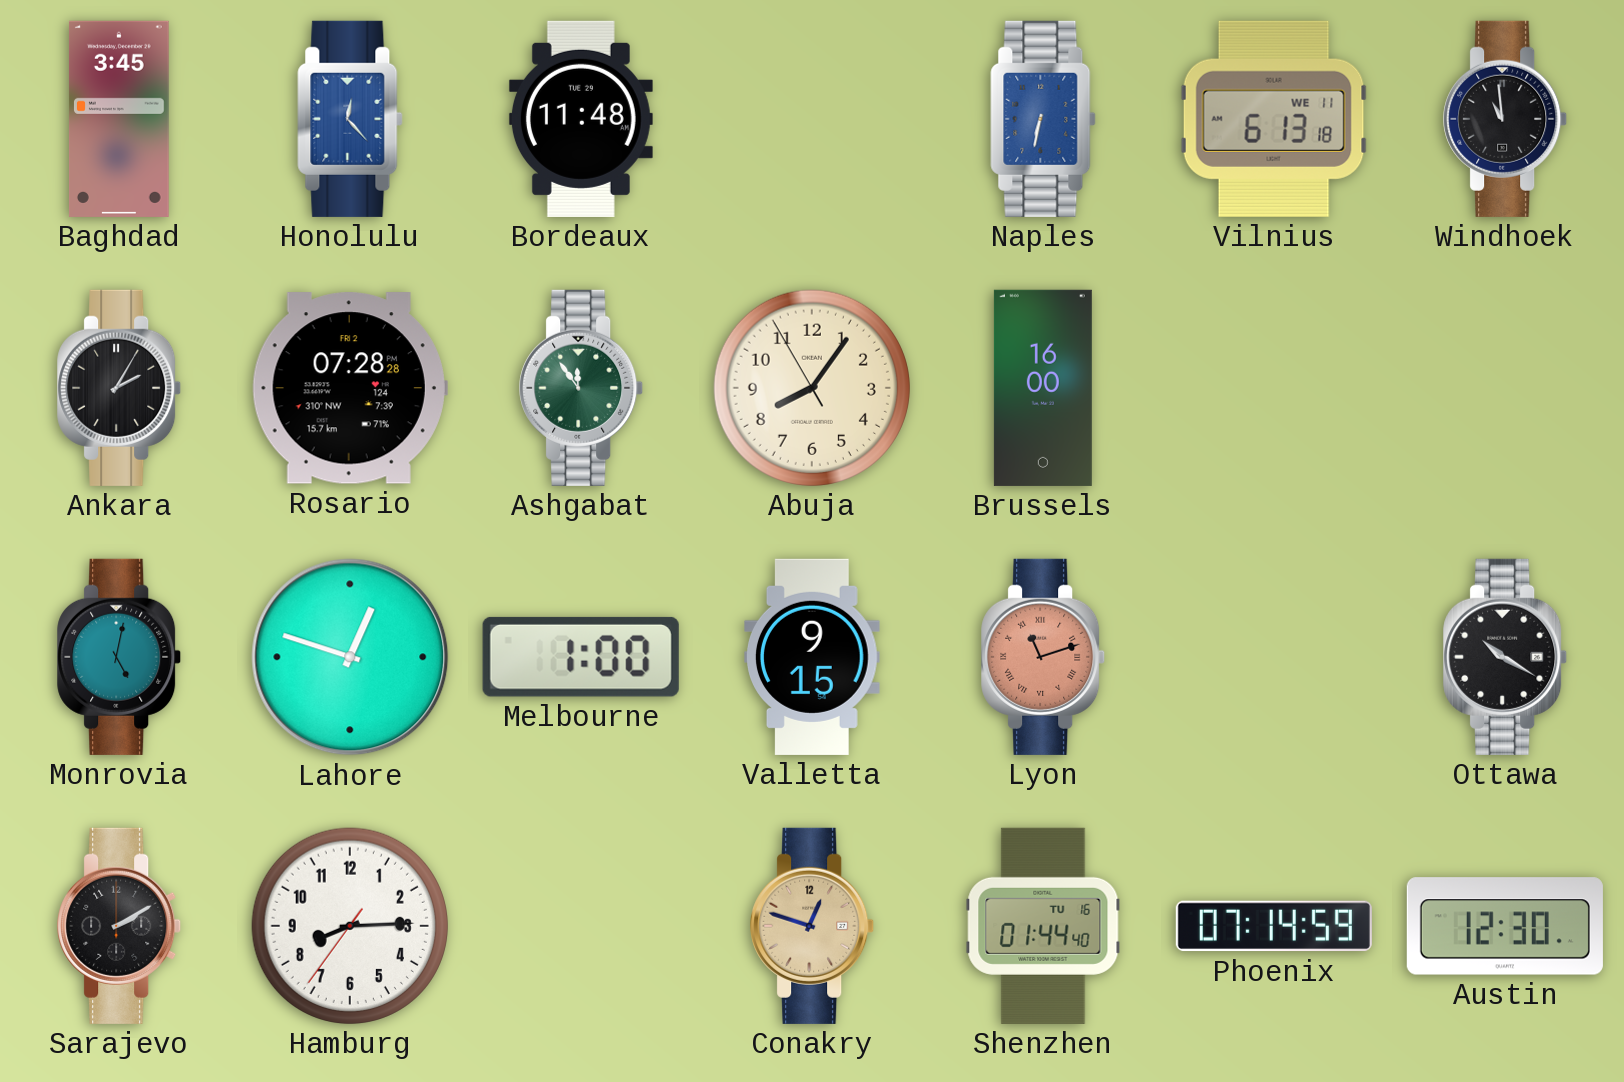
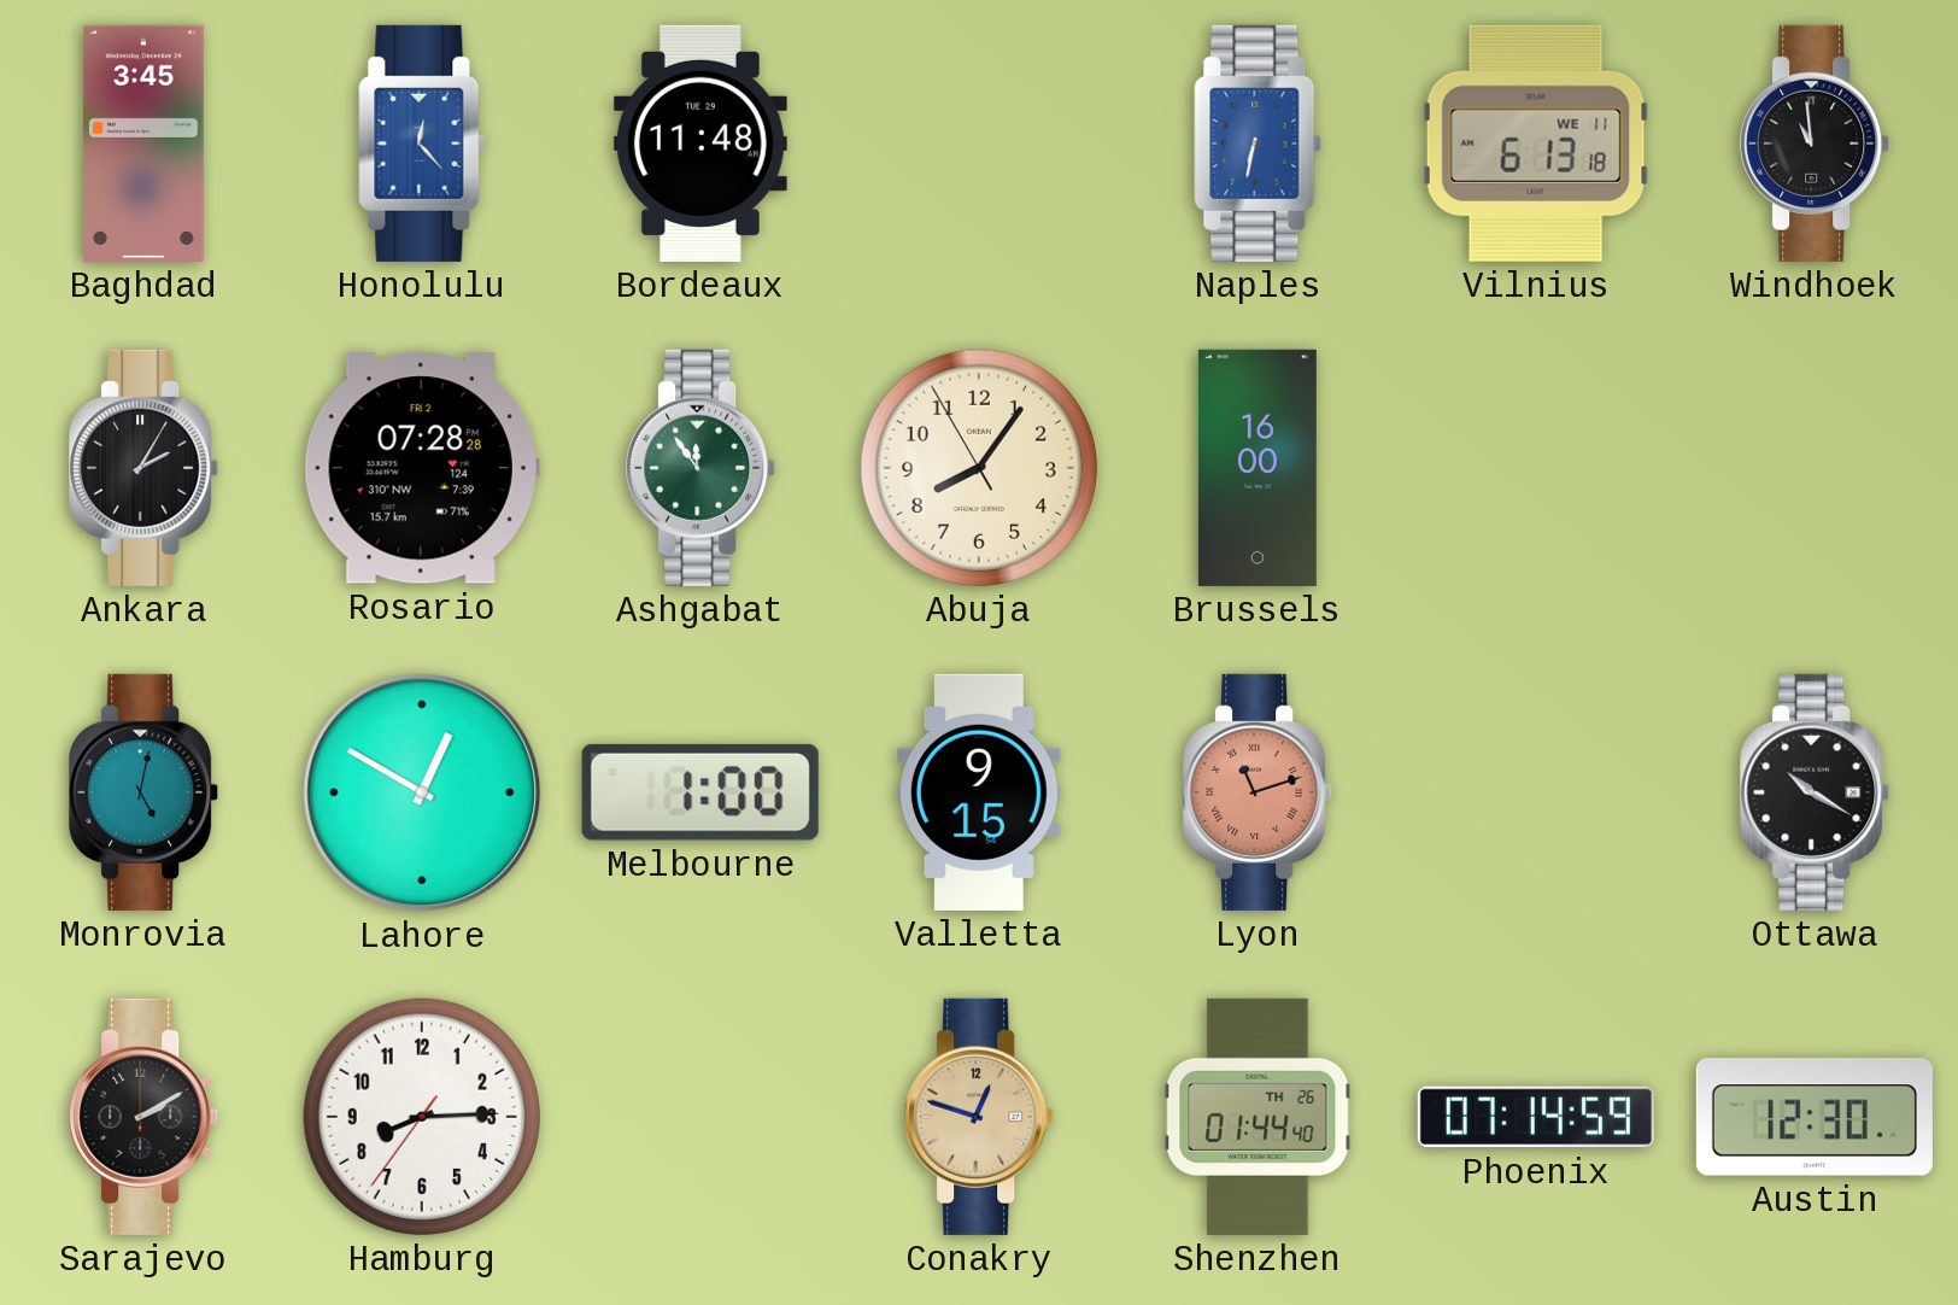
Lahore: 12:48 -> 12:50 (422, 792)
Shenzhen date: TU 16 -> TH 26 (1258, 1117)
